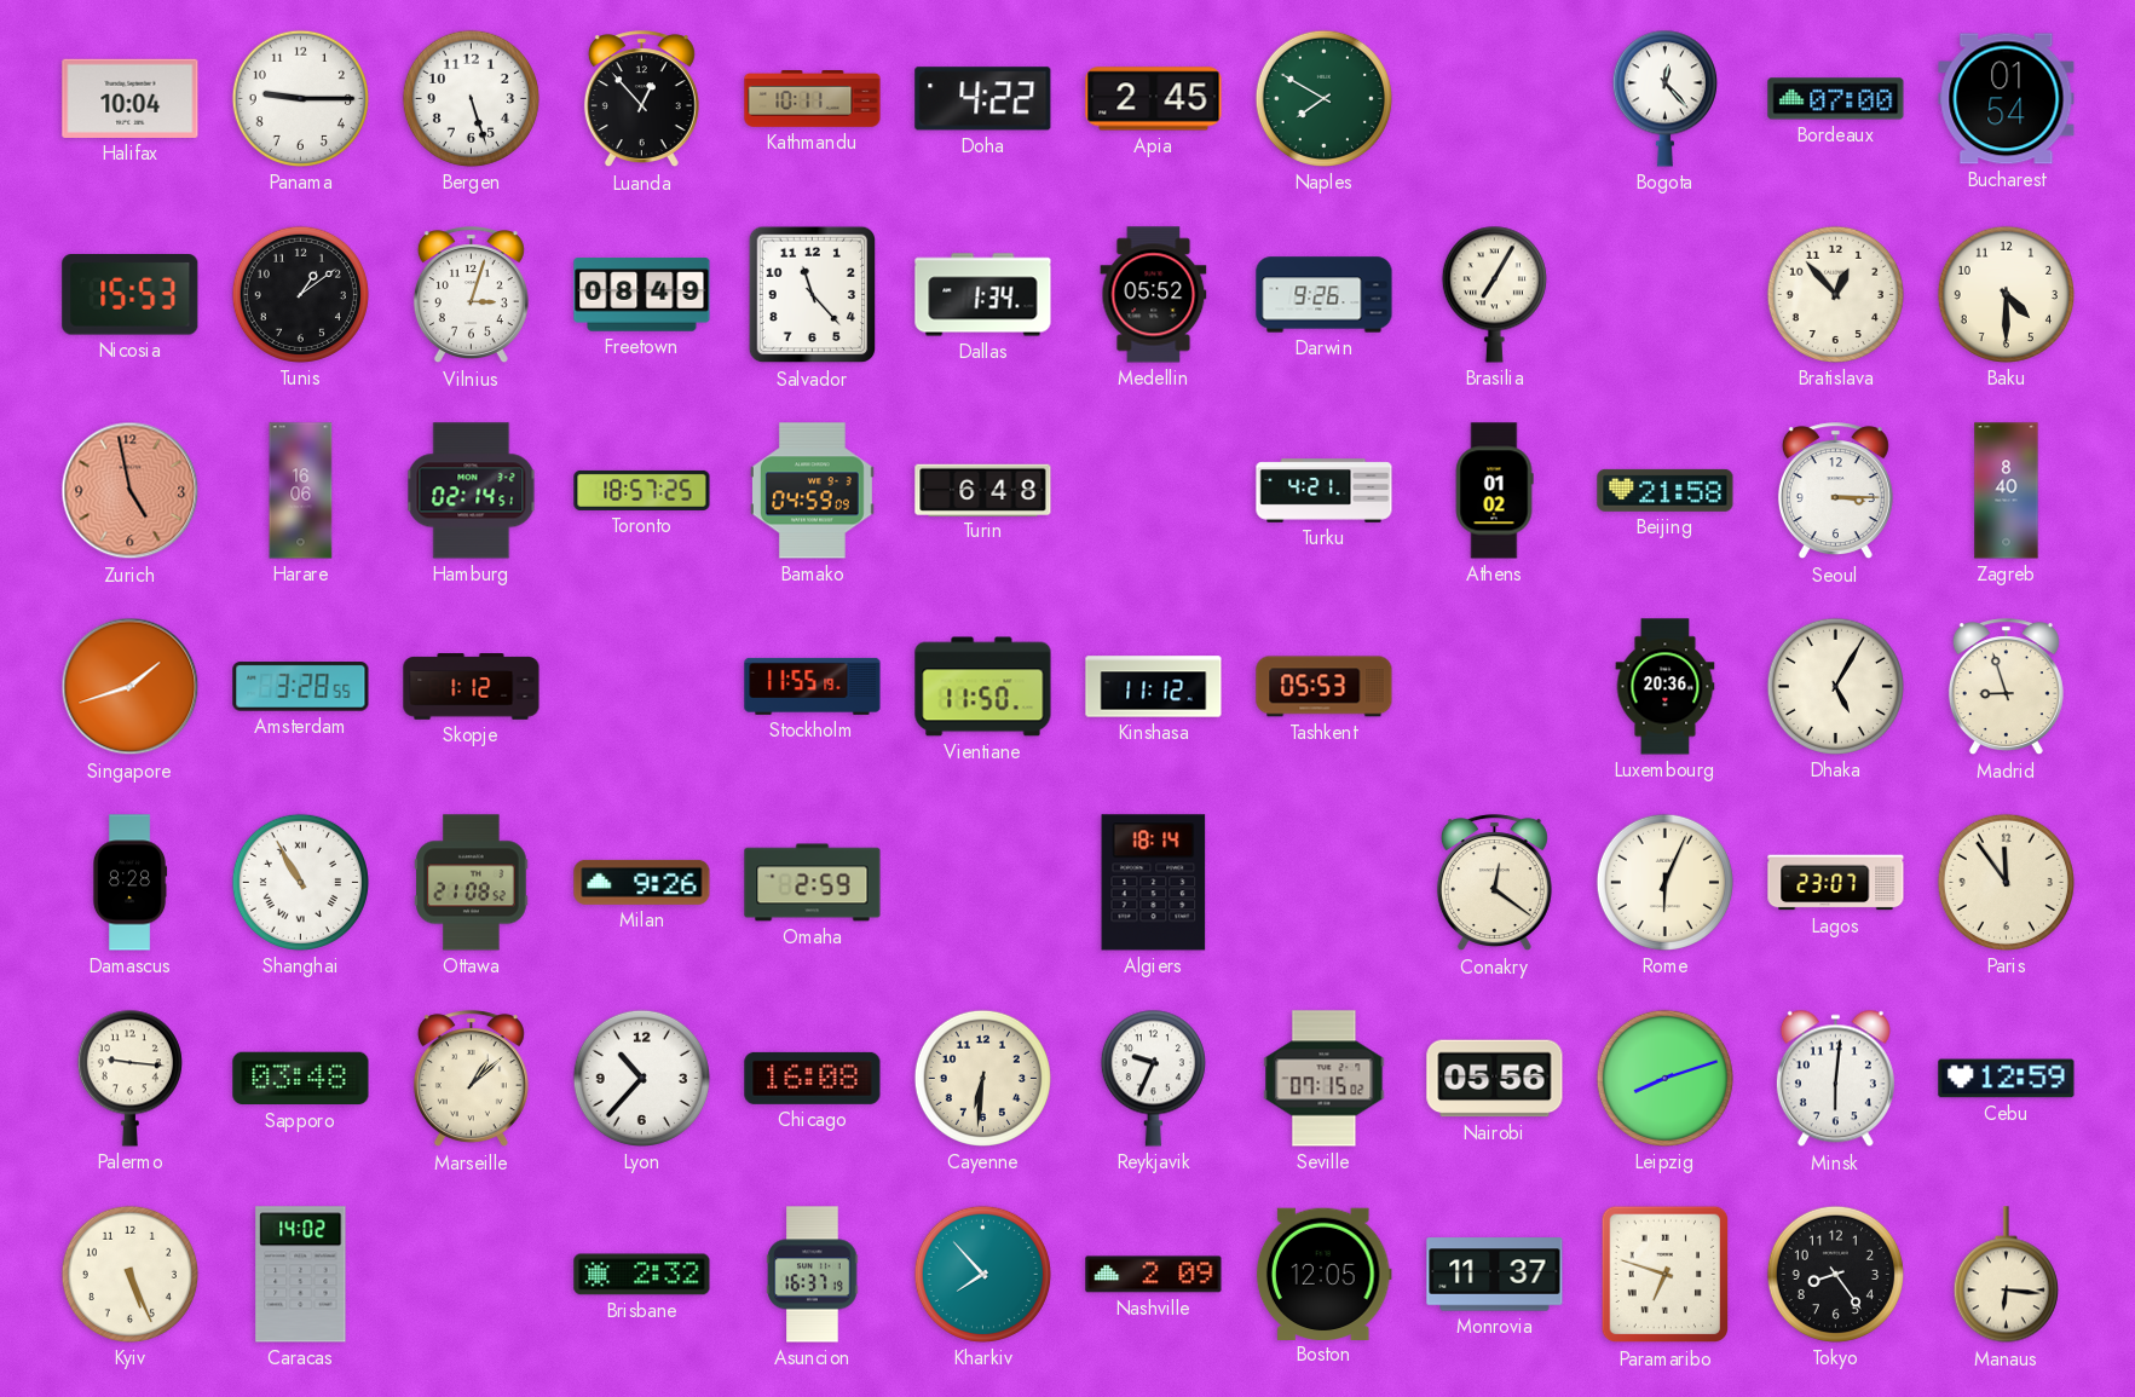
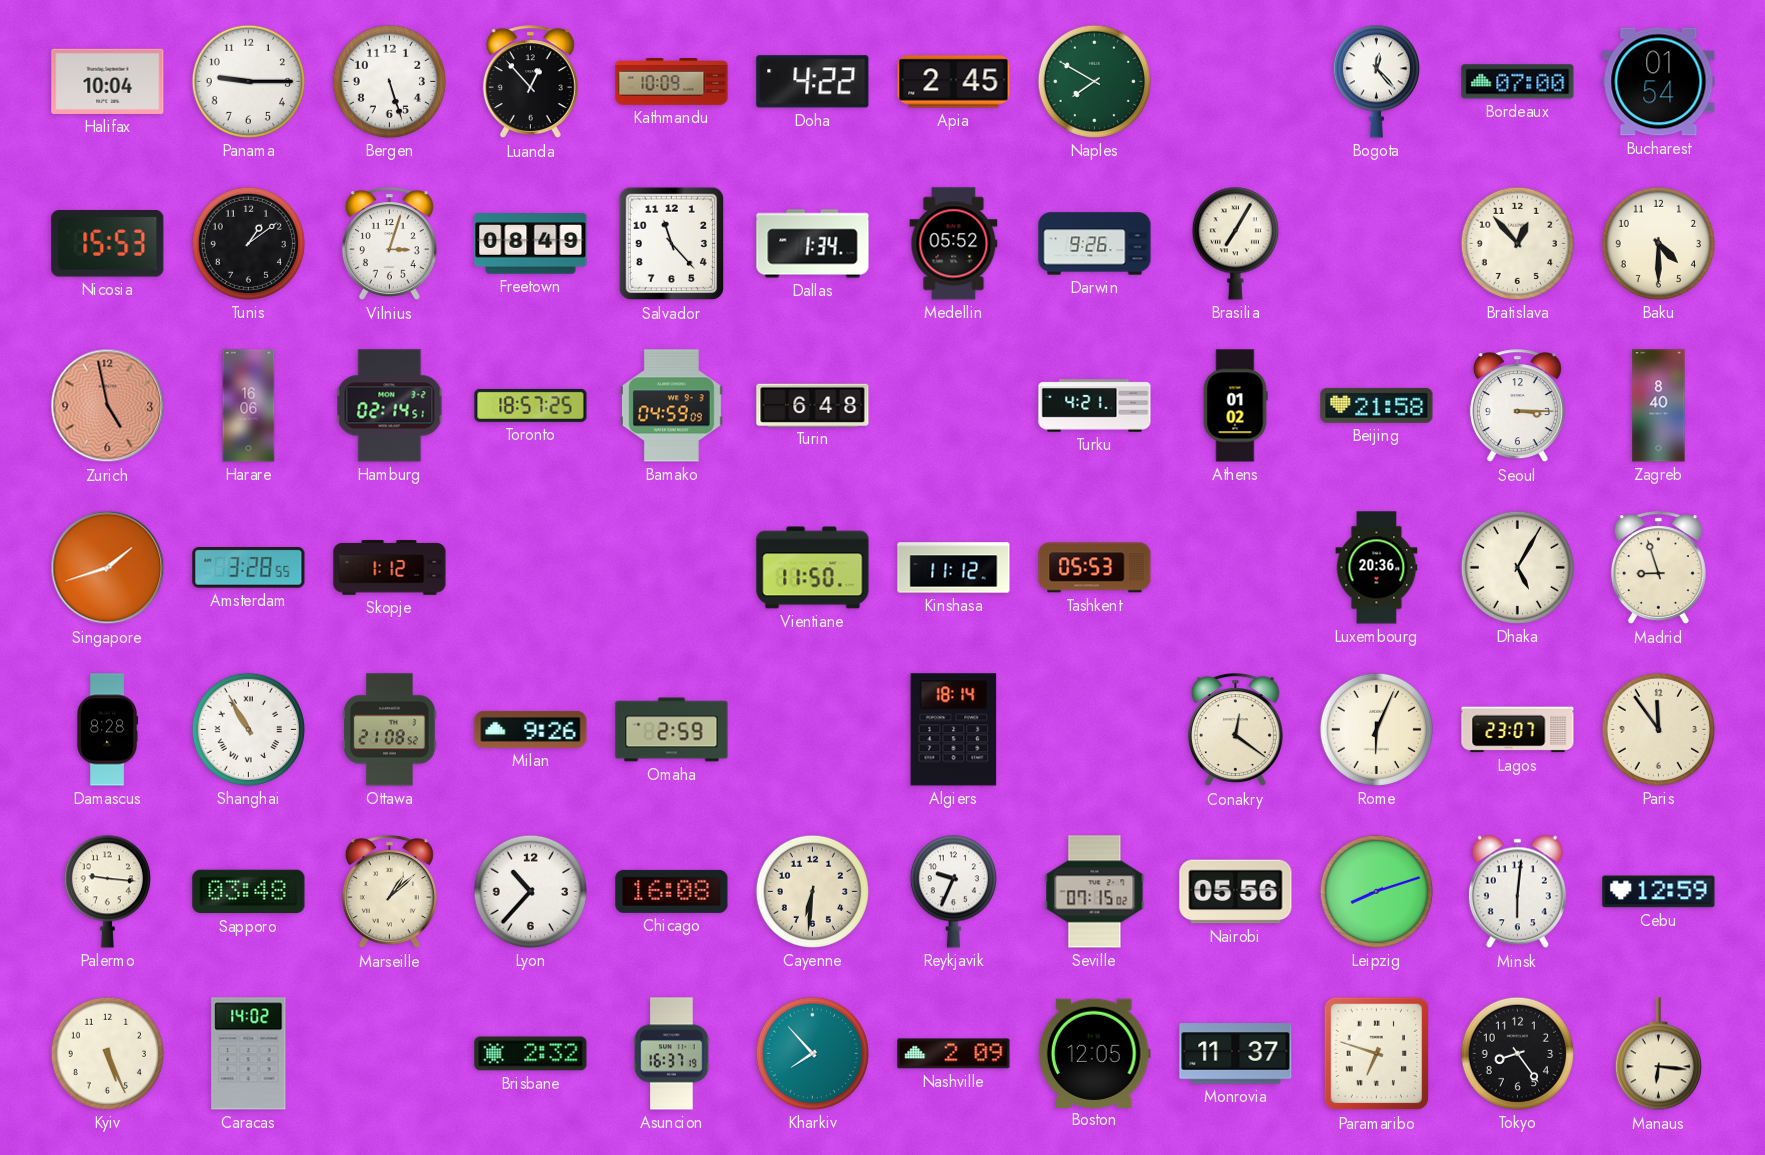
Kathmandu: 10:11 -> 10:09 (672, 82)
Stockholm: 11:55 -> none (813, 686)
